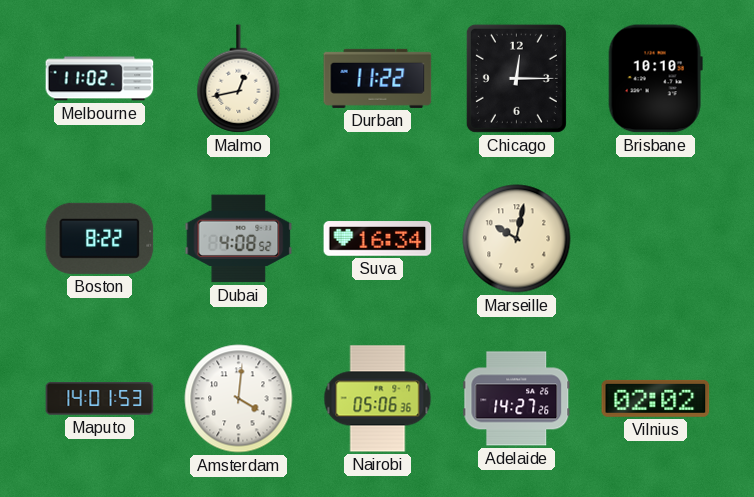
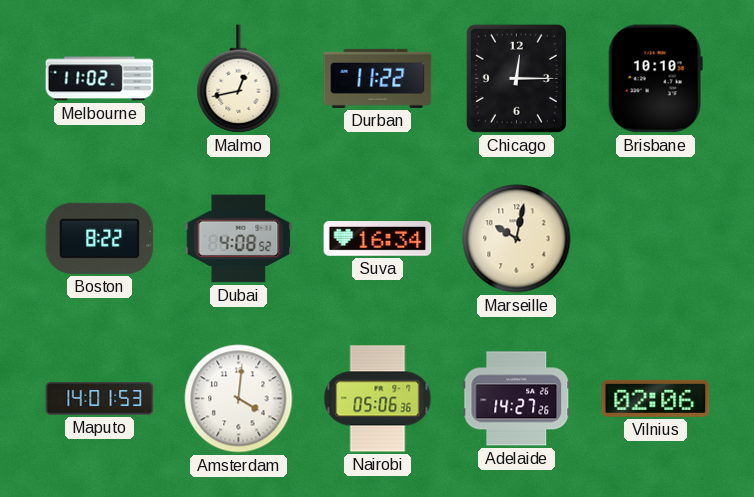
Vilnius: 02:02 -> 02:06 (656, 398)
